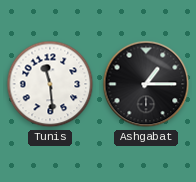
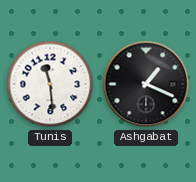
Ashgabat: 1:15 -> 1:19 (146, 84)
